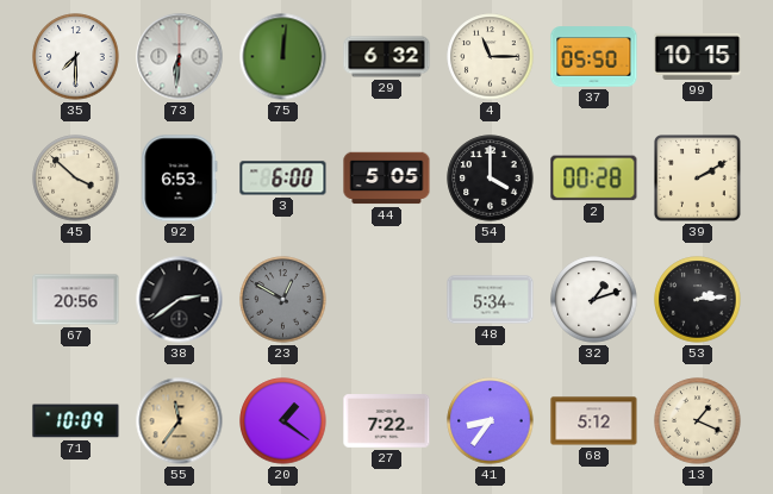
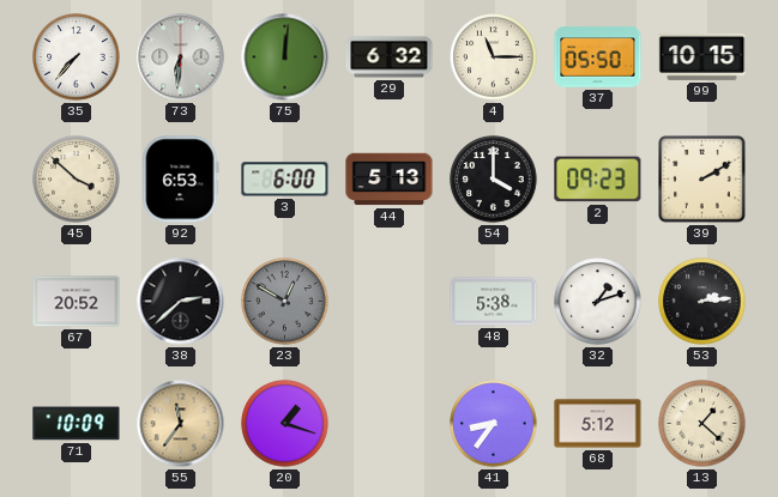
35: 7:30 -> 7:37 (77, 57)
44: 5:05 -> 5:13 (390, 180)
2: 00:28 -> 09:23 (598, 180)
67: 20:56 -> 20:52 (77, 302)
38: 2:39 -> 2:38 (181, 302)
48: 5:34 -> 5:38 (494, 302)
20: 1:21 -> 1:18 (285, 424)
27: 7:22 -> none (387, 421)
13: 1:19 -> 1:22 (702, 424)
